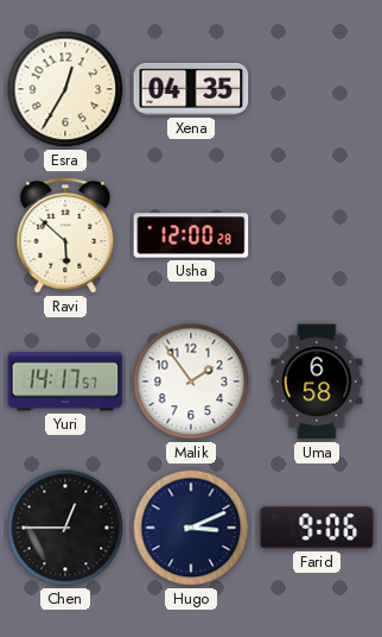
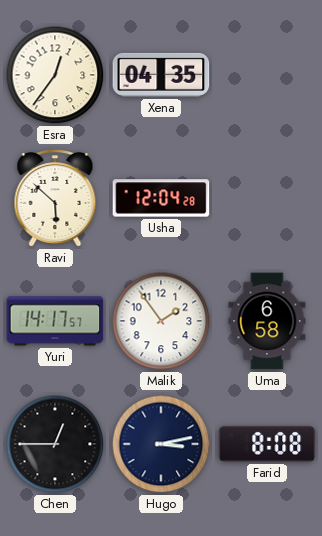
Esra: 12:35 -> 12:36 (55, 75)
Usha: 12:00 -> 12:04 (161, 198)
Hugo: 3:11 -> 3:13 (161, 444)
Farid: 9:06 -> 8:08 (267, 444)
